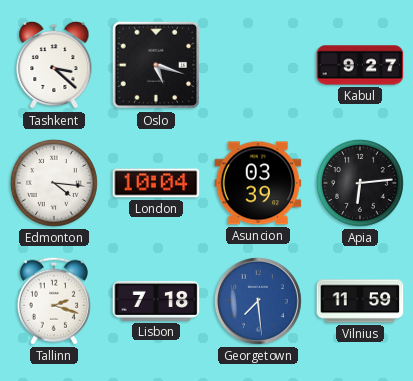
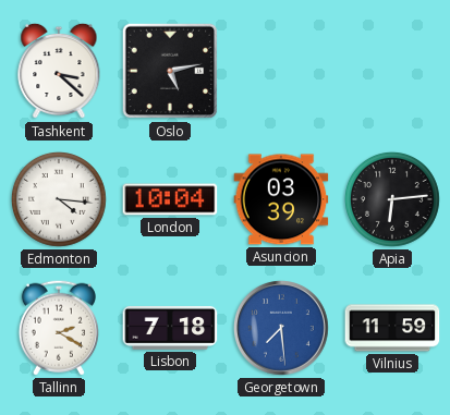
Oslo: 5:18 -> 5:13 (170, 71)
Kabul: 9:27 -> none (360, 65)
Tallinn: 2:18 -> 2:20 (59, 328)
